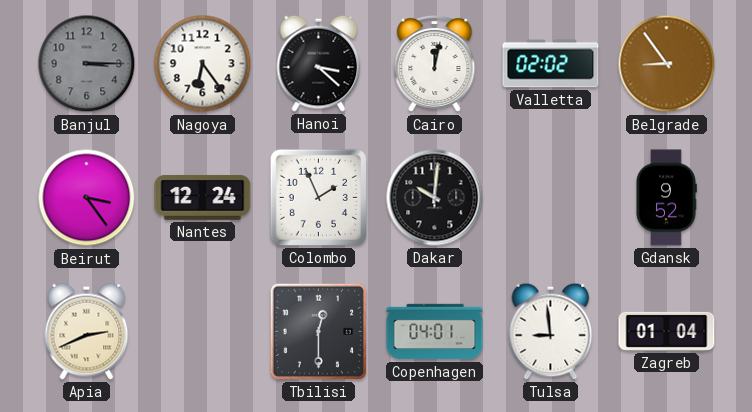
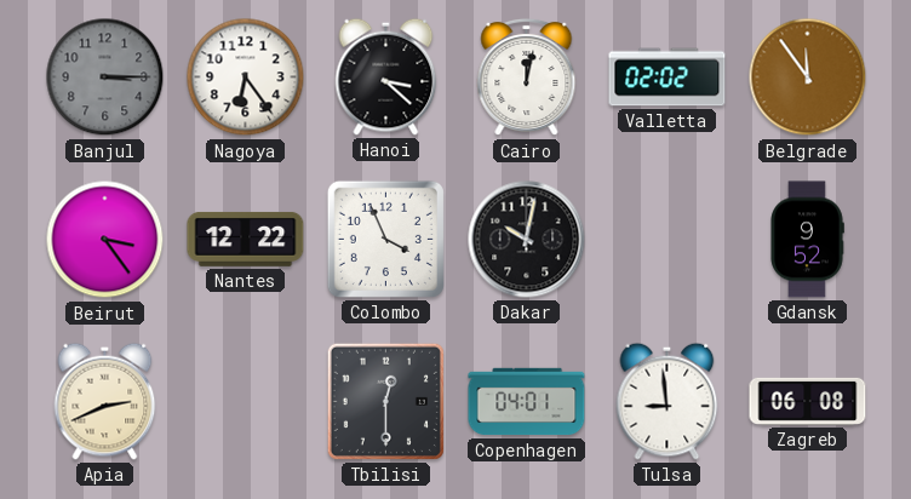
Belgrade: 8:54 -> 11:54 (808, 78)
Nantes: 12:24 -> 12:22 (246, 239)
Colombo: 1:56 -> 3:56 (385, 239)
Dakar: 10:01 -> 10:02 (527, 240)
Zagreb: 01:04 -> 06:08 (808, 401)
